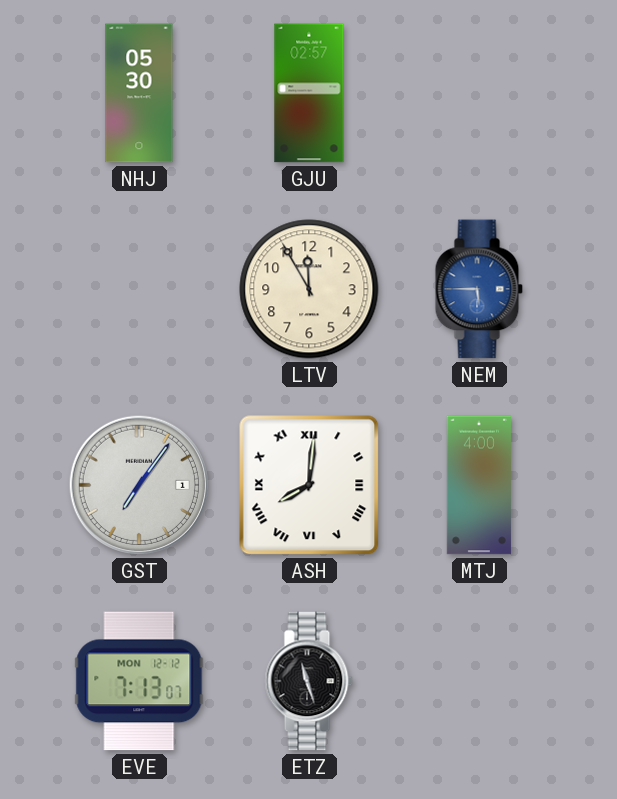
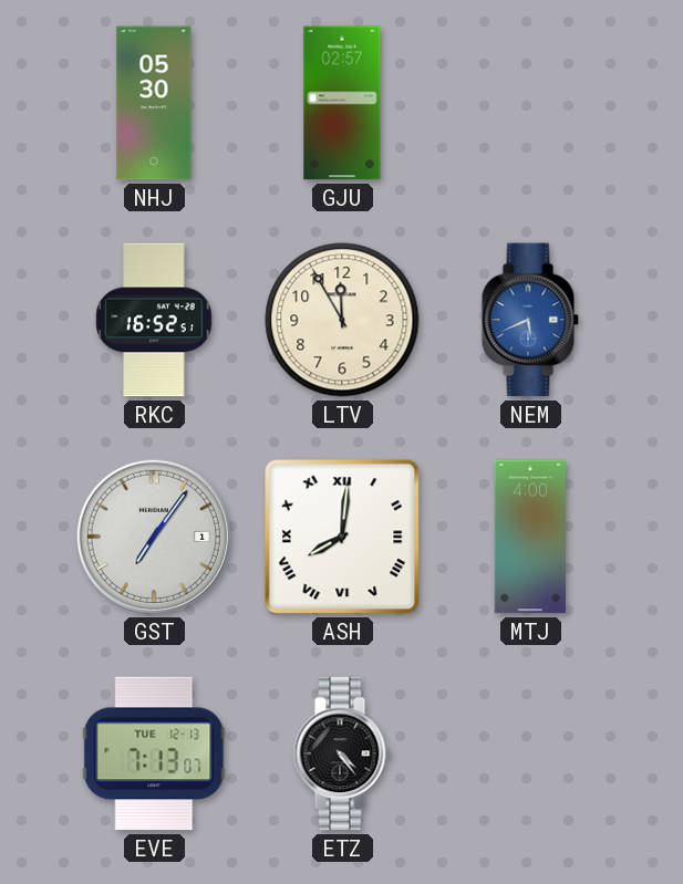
RKC: none -> 16:52 (154, 320)
NEM: 5:45 -> 5:41 (530, 320)
EVE date: MON 12-12 -> TUE 12-13 (154, 753)
ETZ: 11:27 -> 4:24 (342, 753)
